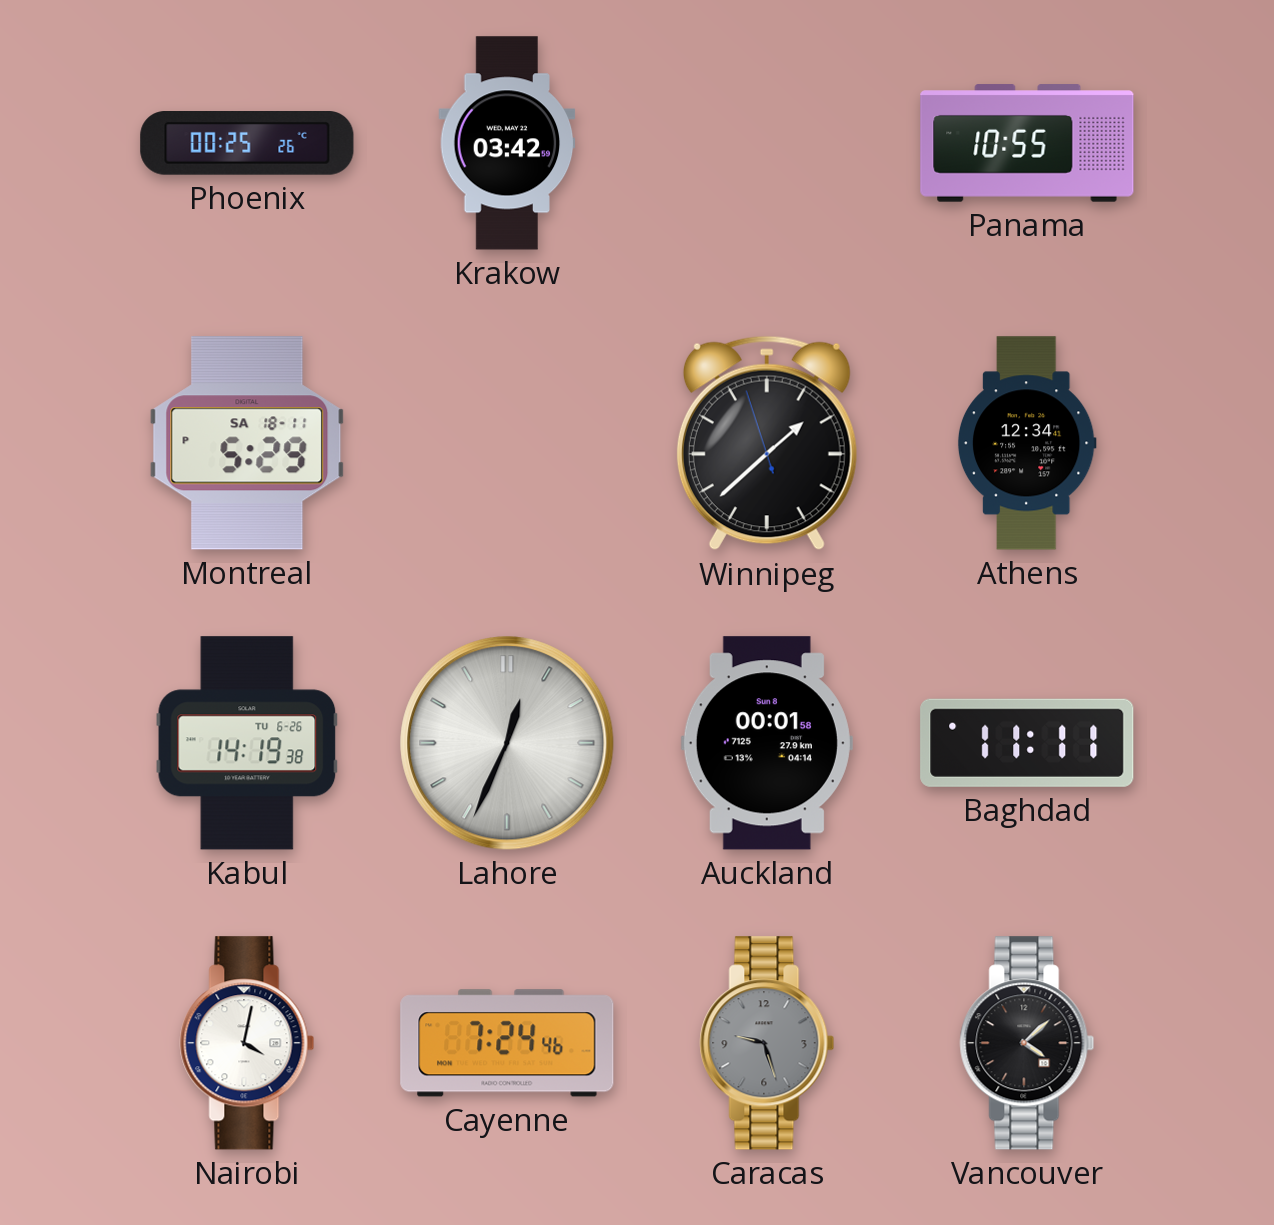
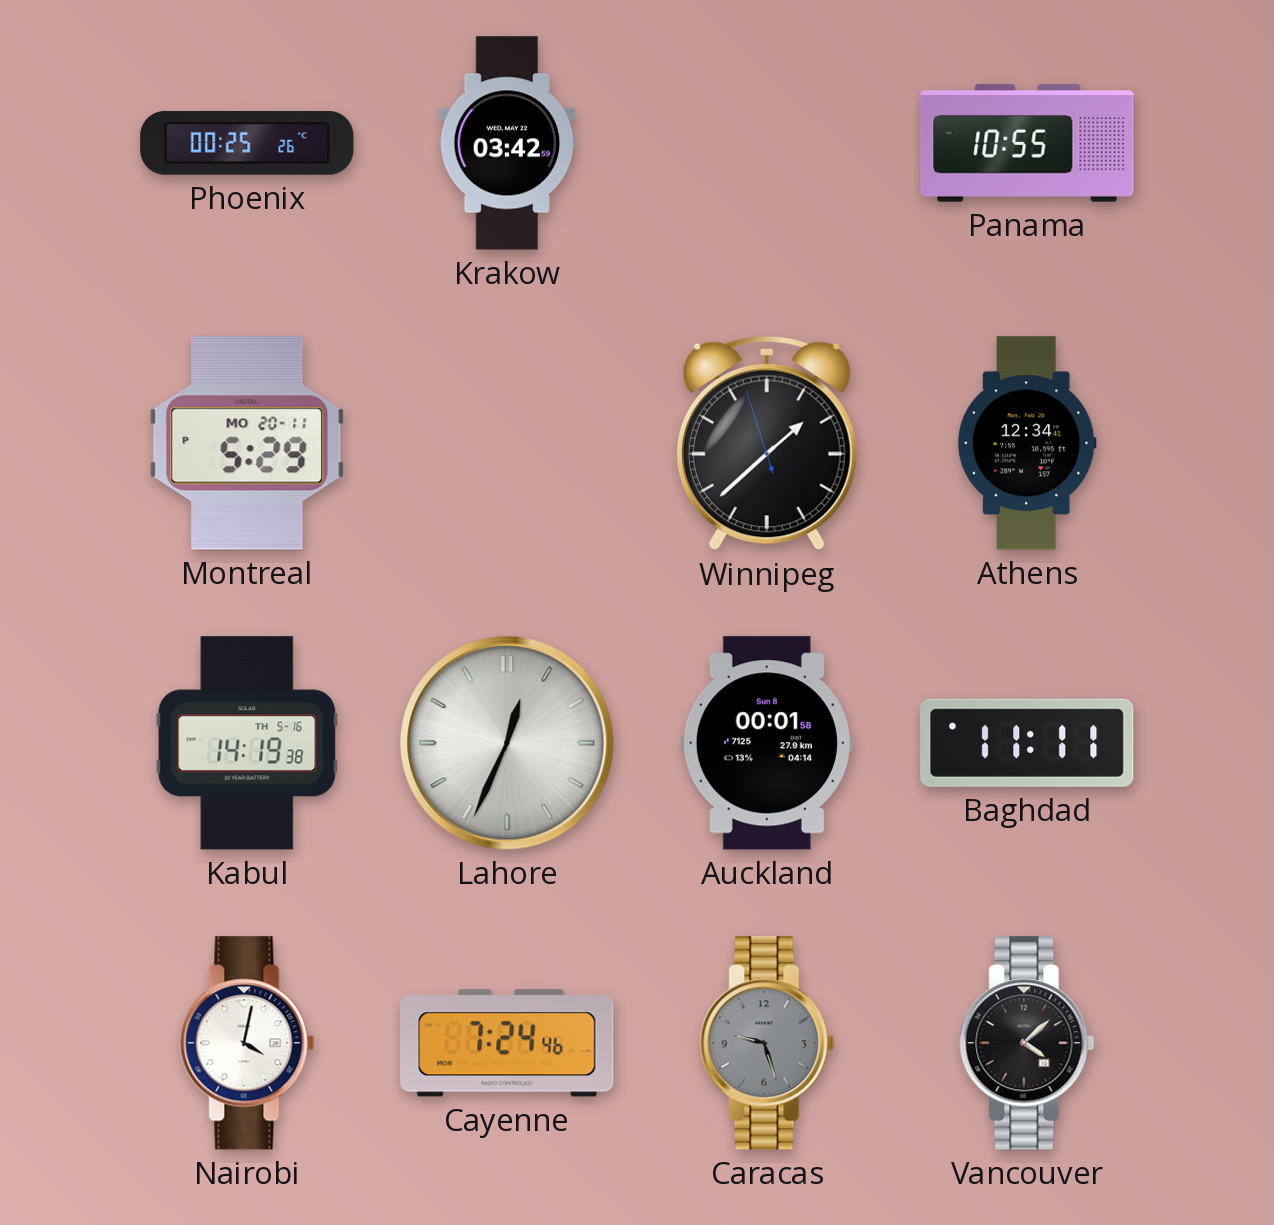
Montreal date: SA 18-11 -> MO 20-11 (247, 443)
Kabul date: TU 6-26 -> TH 5-16 (247, 743)
